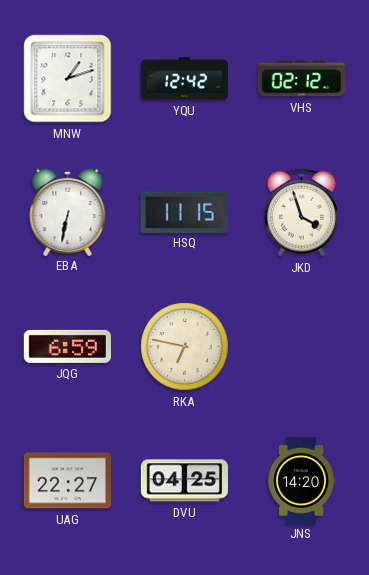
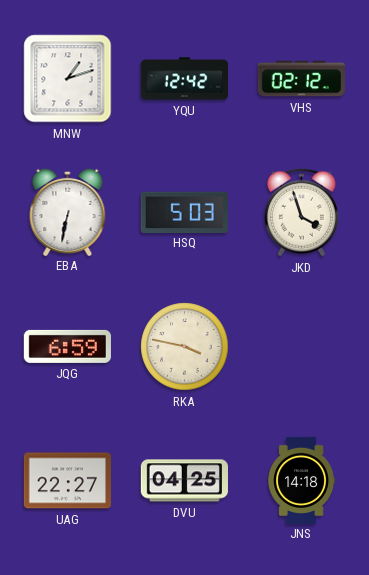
HSQ: 11:15 -> 5:03 (184, 212)
RKA: 6:47 -> 3:47 (185, 347)
JNS: 14:20 -> 14:18 (301, 480)
